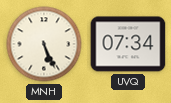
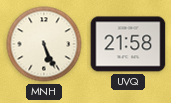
UVQ: 07:34 -> 21:58 (128, 44)
